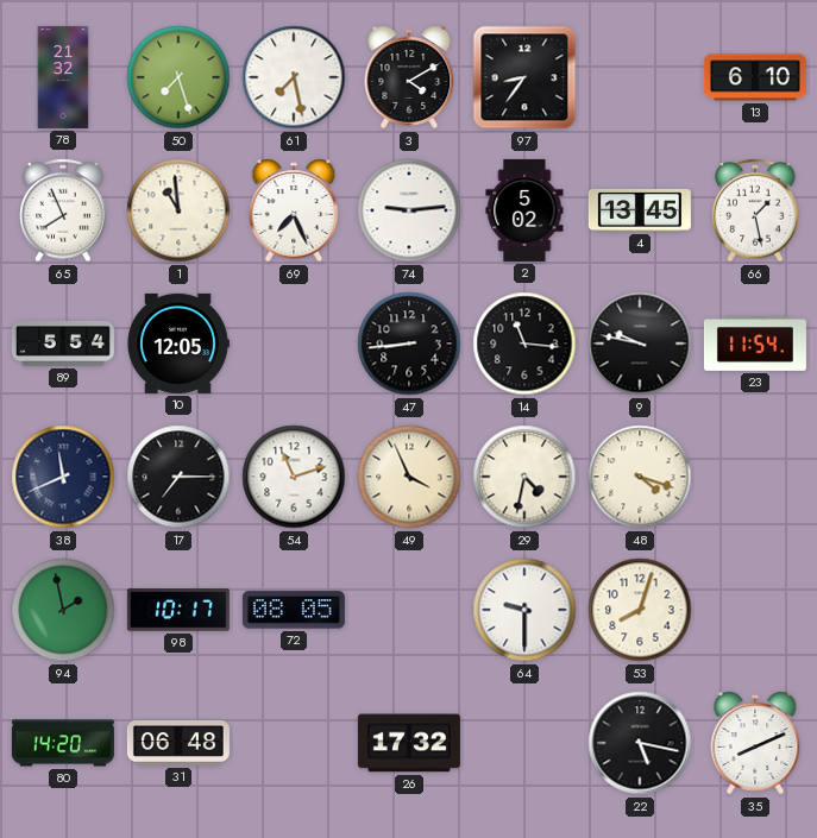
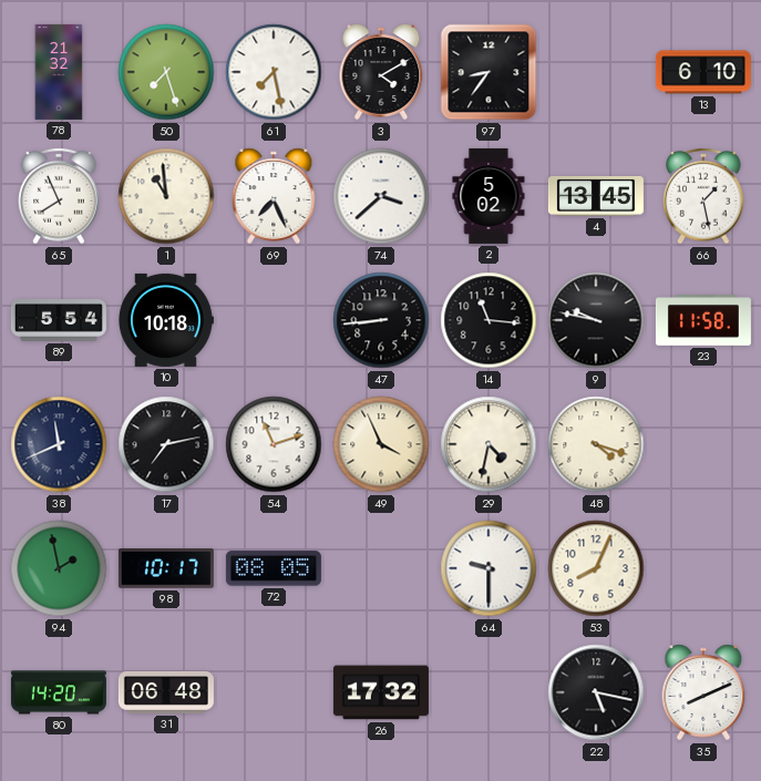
74: 9:14 -> 3:38 (381, 196)
10: 12:05 -> 10:18 (166, 320)
23: 11:54 -> 11:58 (703, 321)
17: 7:15 -> 7:13 (166, 444)
53: 8:03 -> 8:04 (596, 568)
